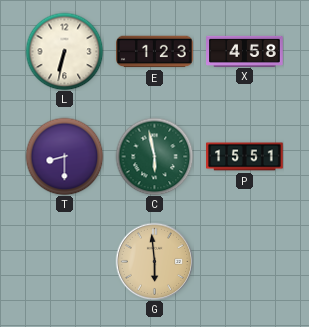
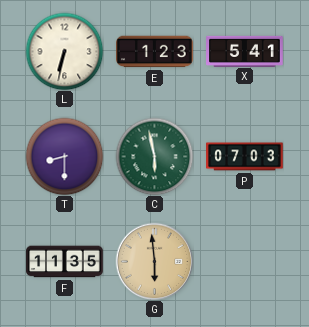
X: 4:58 -> 5:41 (245, 51)
P: 15:51 -> 07:03 (245, 157)
F: none -> 11:35 (65, 262)
